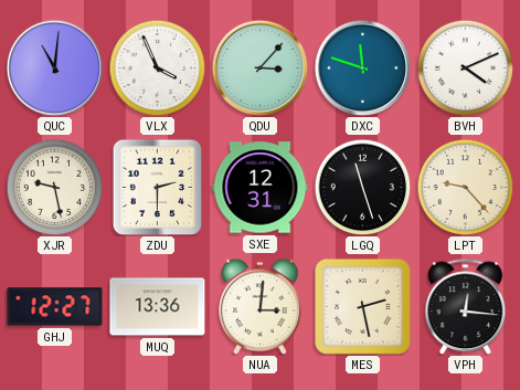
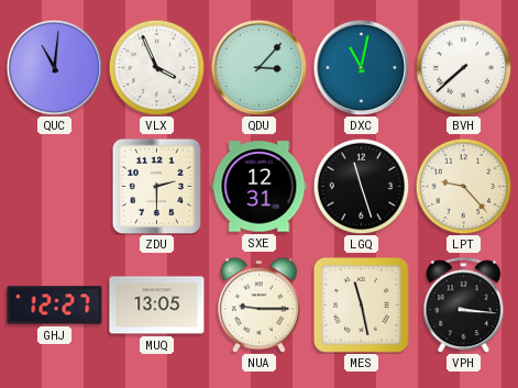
DXC: 11:48 -> 11:02 (361, 67)
BVH: 4:11 -> 7:38 (463, 67)
XJR: 9:28 -> none (54, 187)
MUQ: 13:36 -> 13:05 (157, 306)
NUA: 3:01 -> 9:15 (260, 304)
MES: 2:28 -> 11:28 (361, 304)
VPH: 12:16 -> 3:16 (464, 304)
